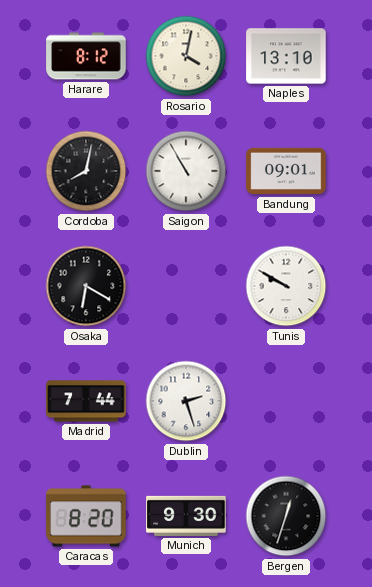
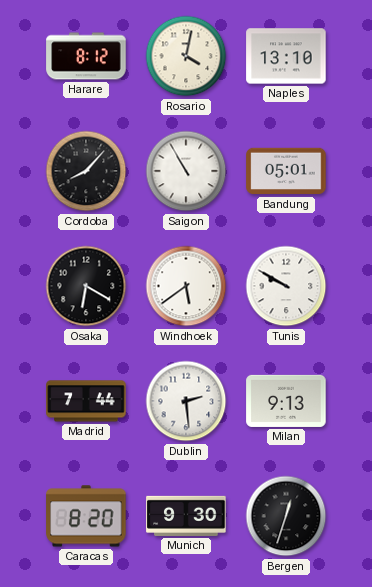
Cordoba: 8:02 -> 8:07 (86, 171)
Bandung: 09:01 -> 05:01 (286, 171)
Windhoek: none -> 5:39 (186, 286)
Dublin: 2:27 -> 2:29 (186, 401)
Milan: none -> 9:13 (286, 401)
